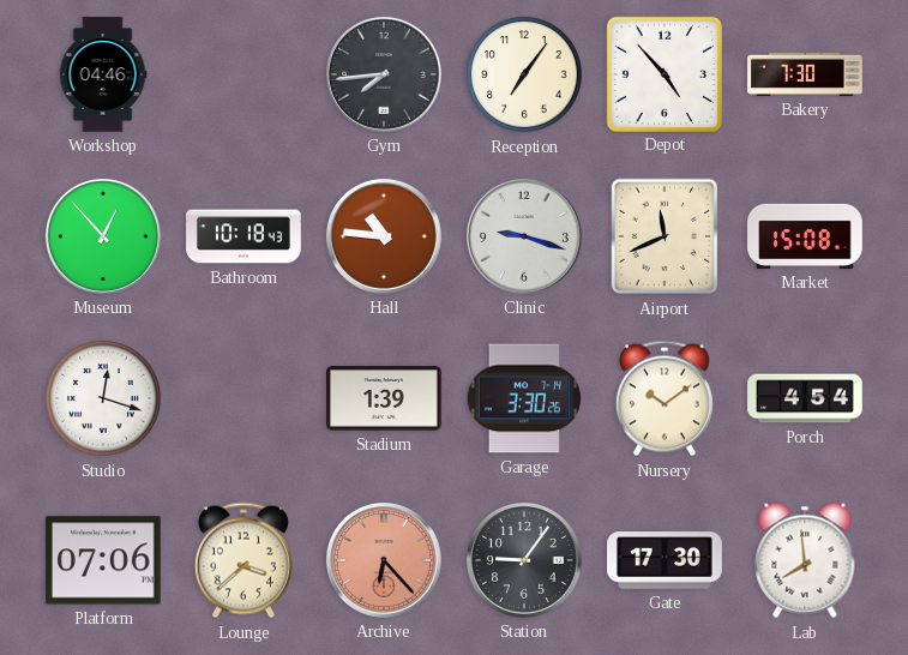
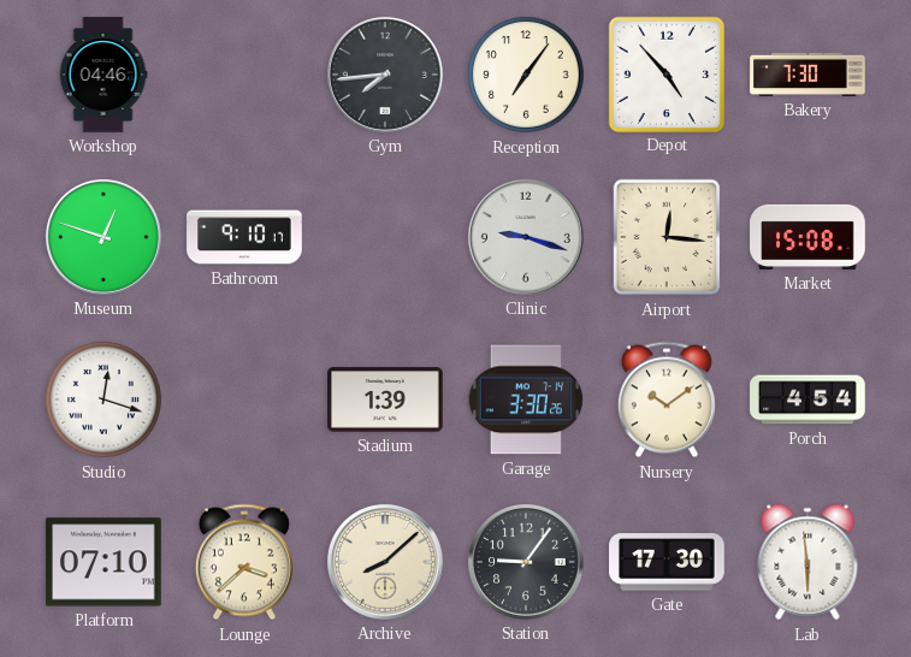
Museum: 12:53 -> 12:48 (103, 237)
Bathroom: 10:18 -> 9:10 (244, 237)
Hall: 10:46 -> none (384, 236)
Airport: 11:41 -> 12:16 (667, 237)
Platform: 07:06 -> 07:10 (105, 562)
Archive: 6:23 -> 8:08 (385, 562)
Archive dial: salmon -> cream (385, 562)
Lab: 7:59 -> 5:59 (808, 562)
